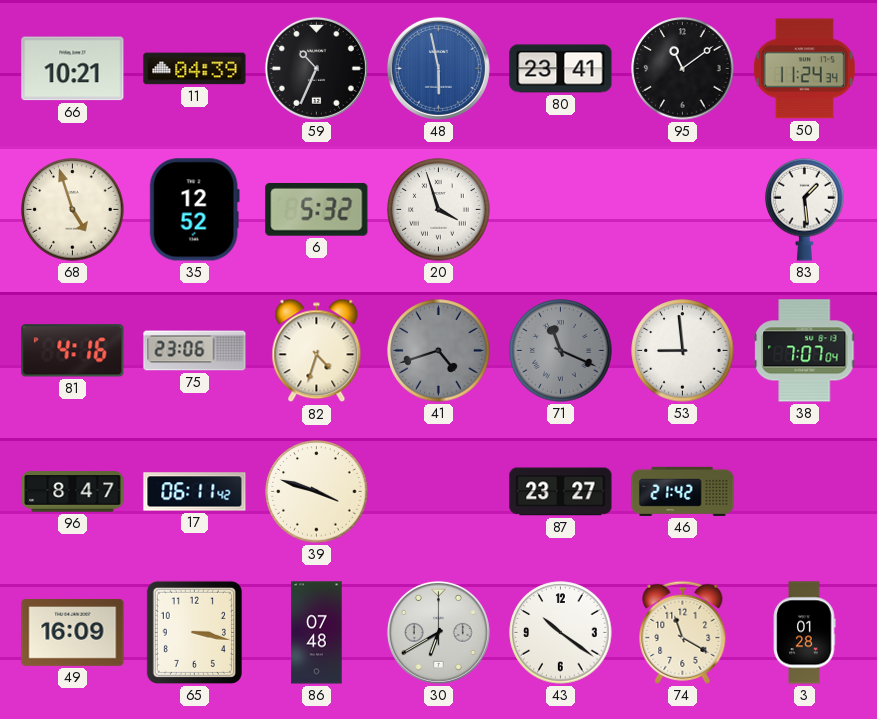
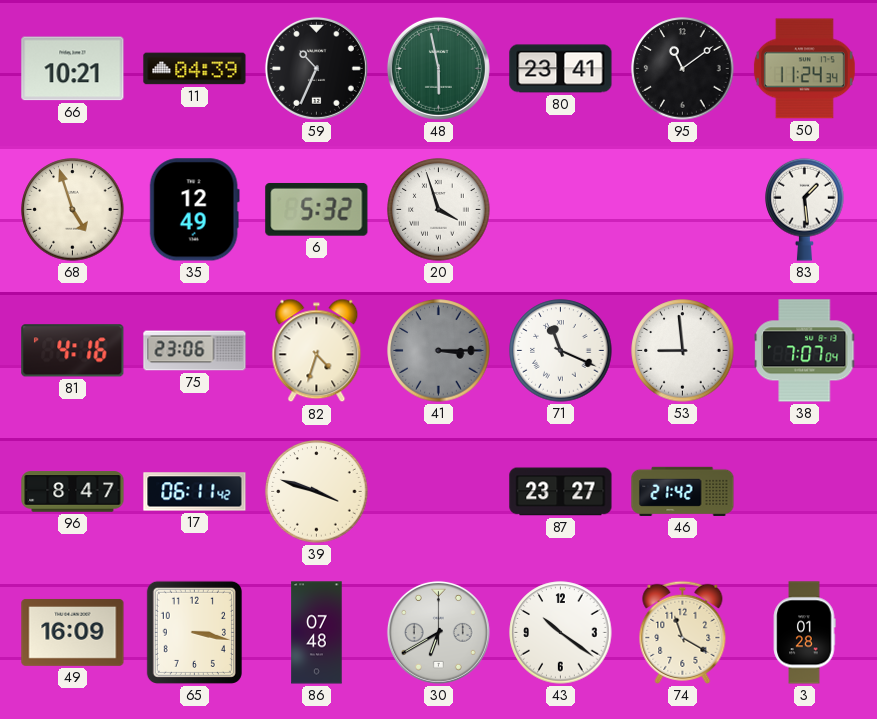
48 dial: blue -> green (438, 68)
35: 12:52 -> 12:49 (194, 210)
41: 4:42 -> 3:15 (439, 351)
71 dial: grey -> white (561, 351)
